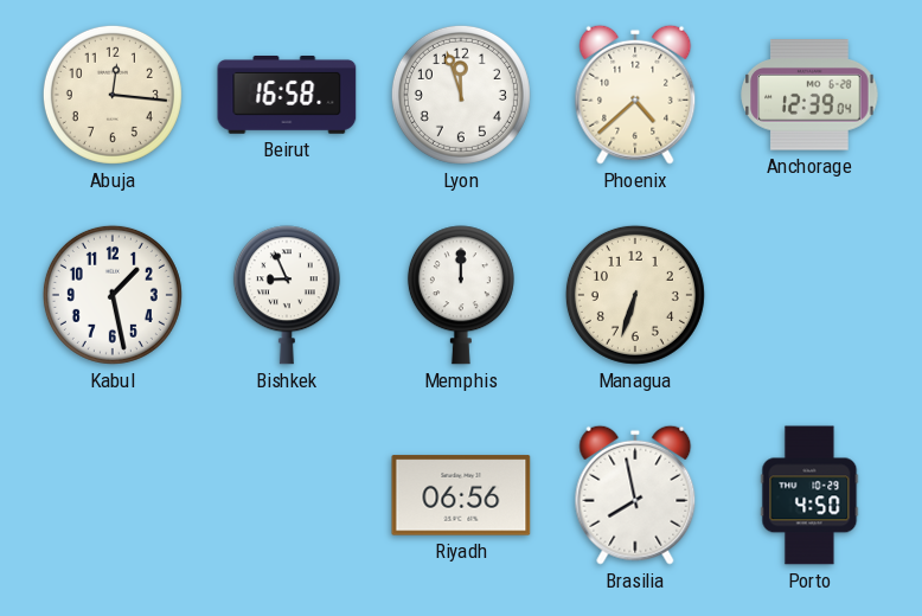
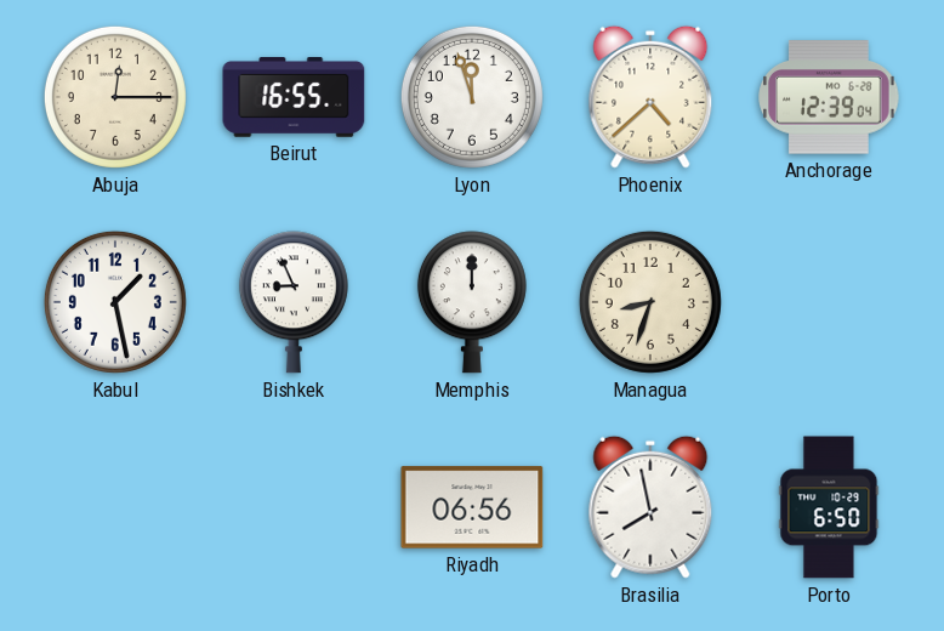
Abuja: 12:16 -> 12:15 (115, 97)
Beirut: 16:58 -> 16:55 (294, 98)
Managua: 6:33 -> 8:33 (650, 302)
Porto: 4:50 -> 6:50 (829, 507)
